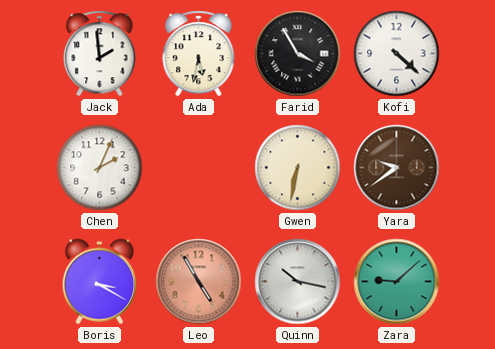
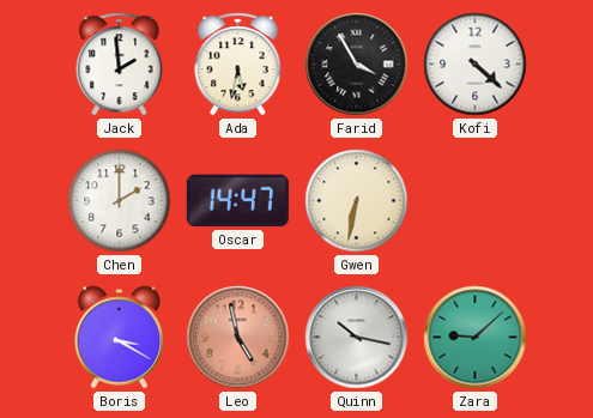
Chen: 2:04 -> 2:00 (120, 201)
Oscar: none -> 14:47 (237, 201)
Yara: 9:39 -> none (397, 168)
Leo: 4:55 -> 4:58 (238, 338)
